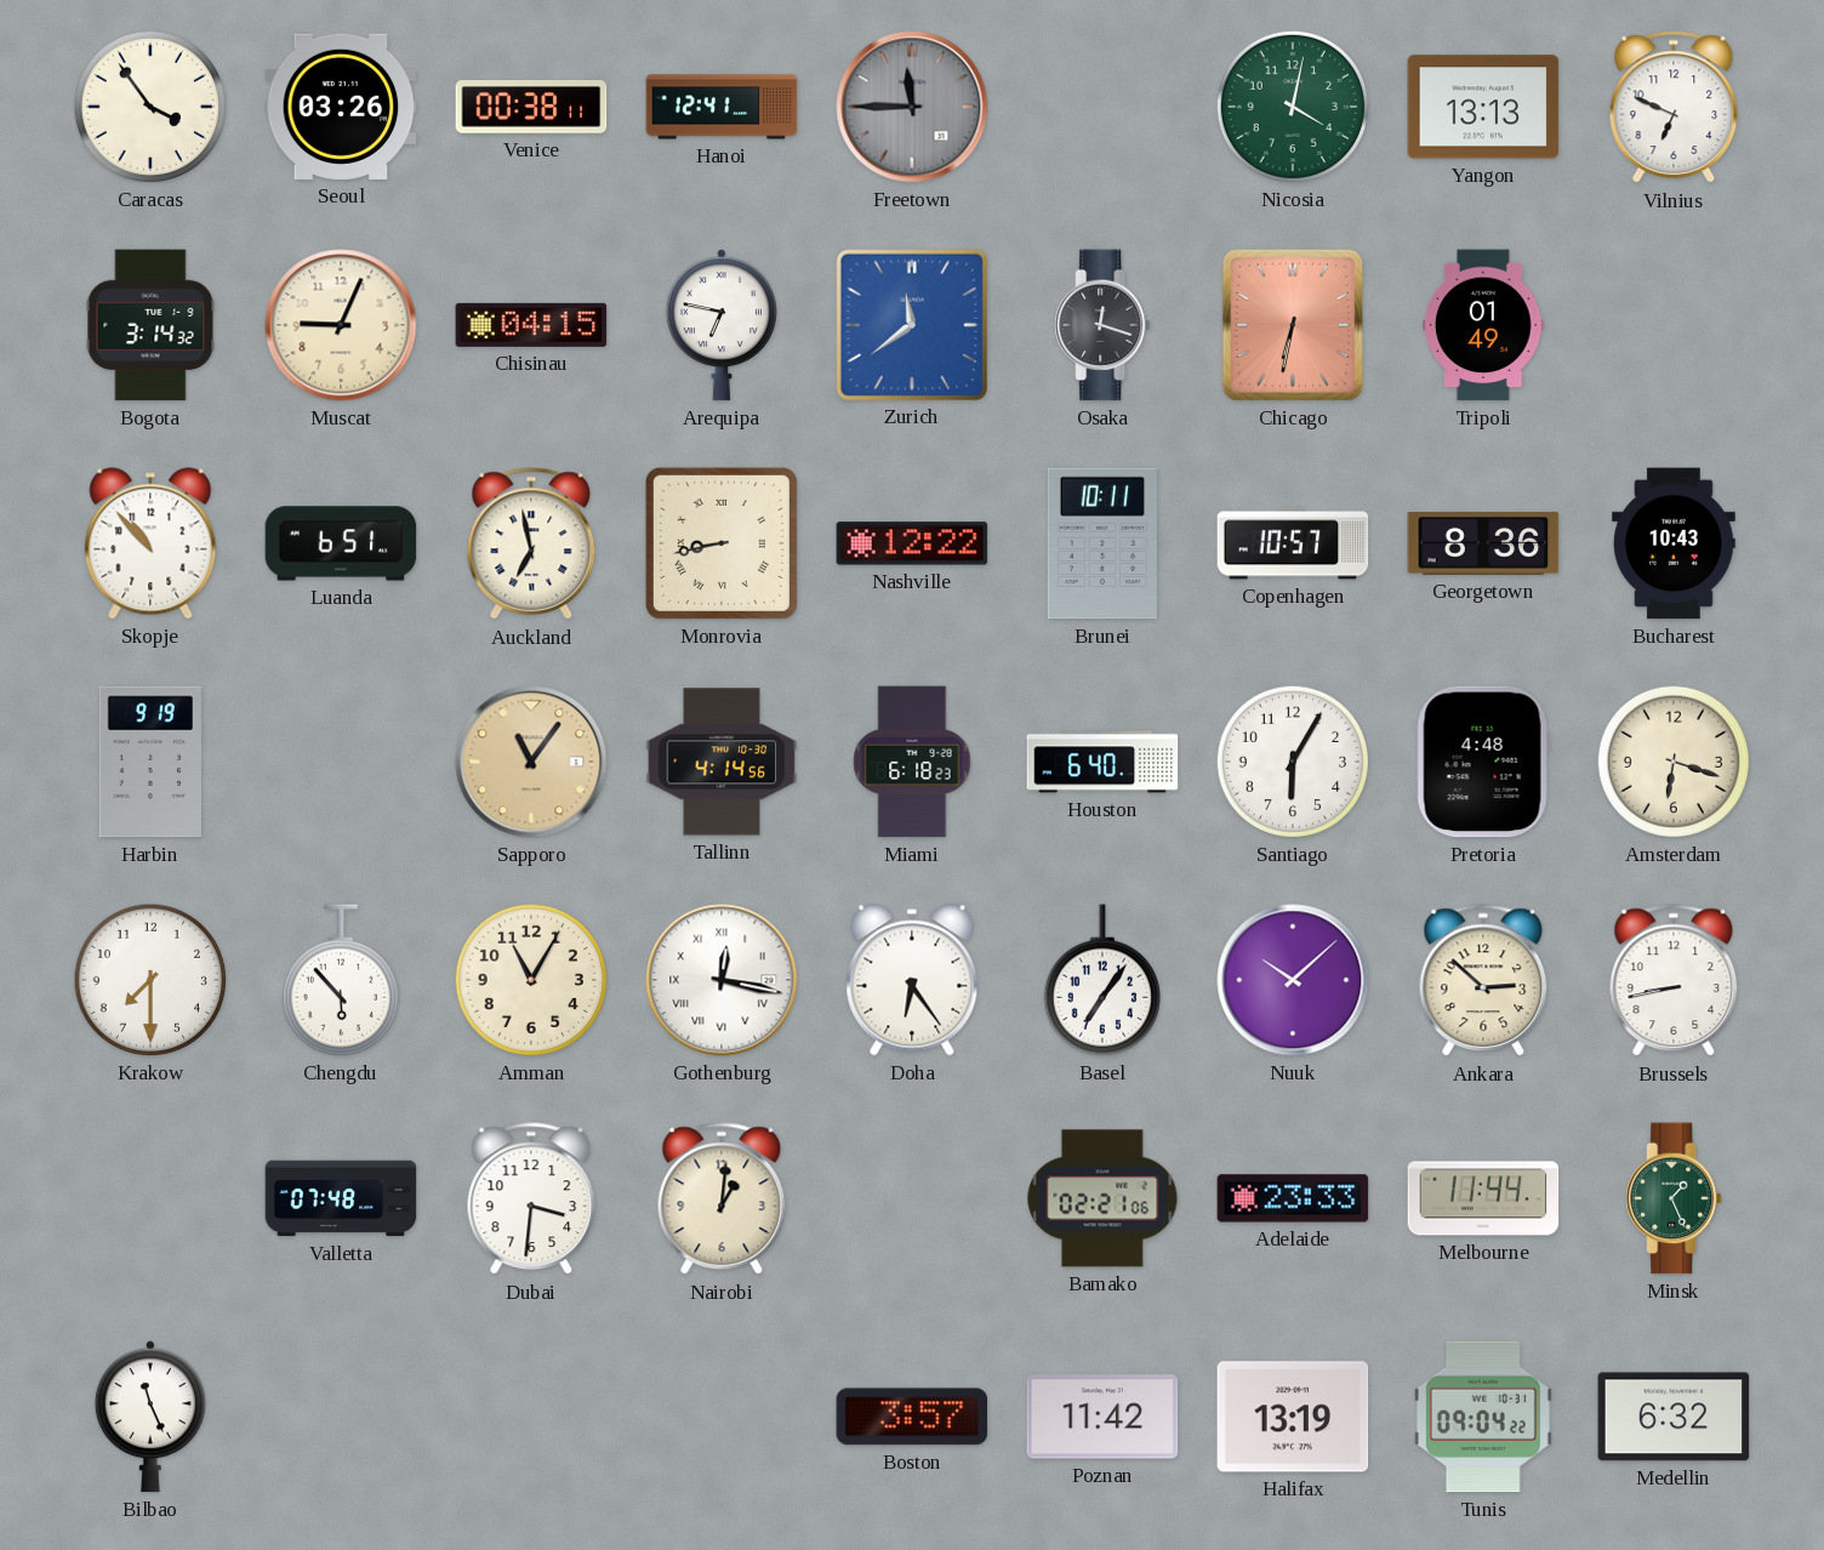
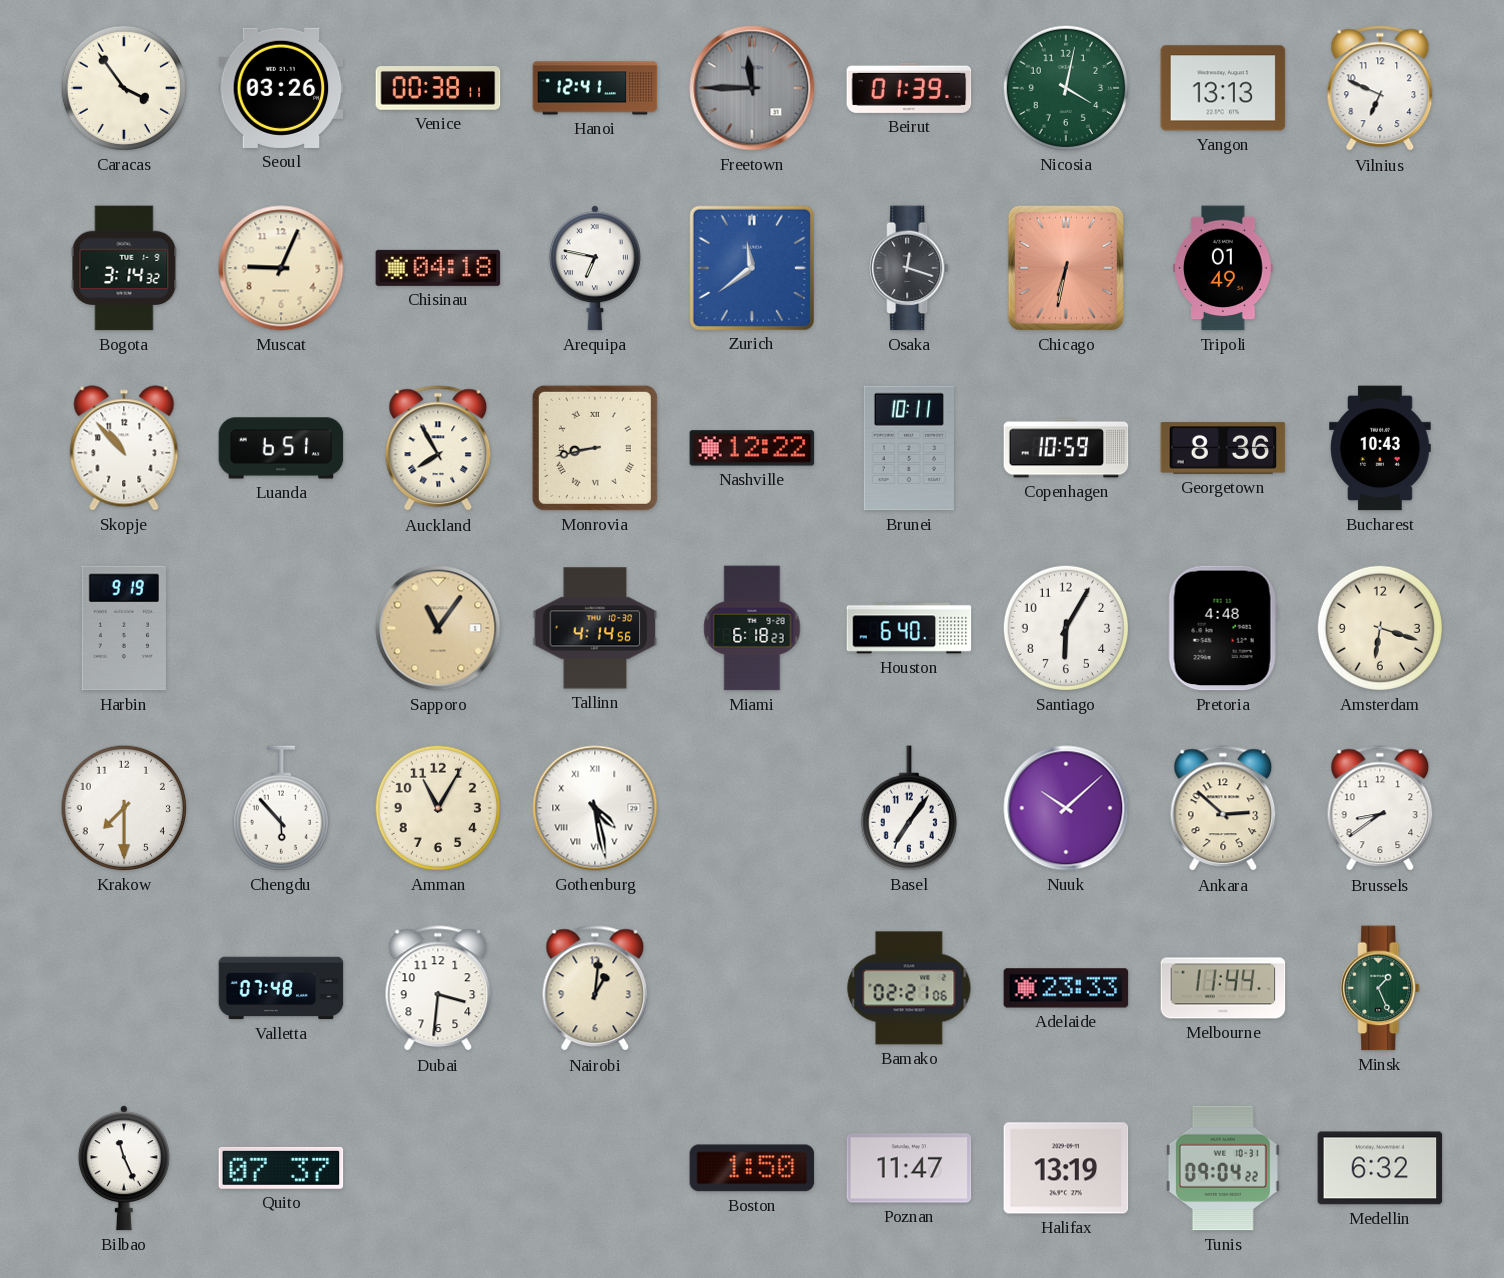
Beirut: none -> 01:39 (909, 88)
Chisinau: 04:15 -> 04:18 (438, 268)
Auckland: 6:58 -> 7:55 (438, 449)
Copenhagen: 10:57 -> 10:59 (1066, 448)
Gothenburg: 12:17 -> 4:28 (595, 808)
Doha: 6:24 -> none (912, 980)
Brussels: 8:43 -> 8:39 (1380, 809)
Quito: none -> 07:37 (281, 1168)
Boston: 3:57 -> 1:50 (752, 1168)
Poznan: 11:42 -> 11:47 (909, 1168)
